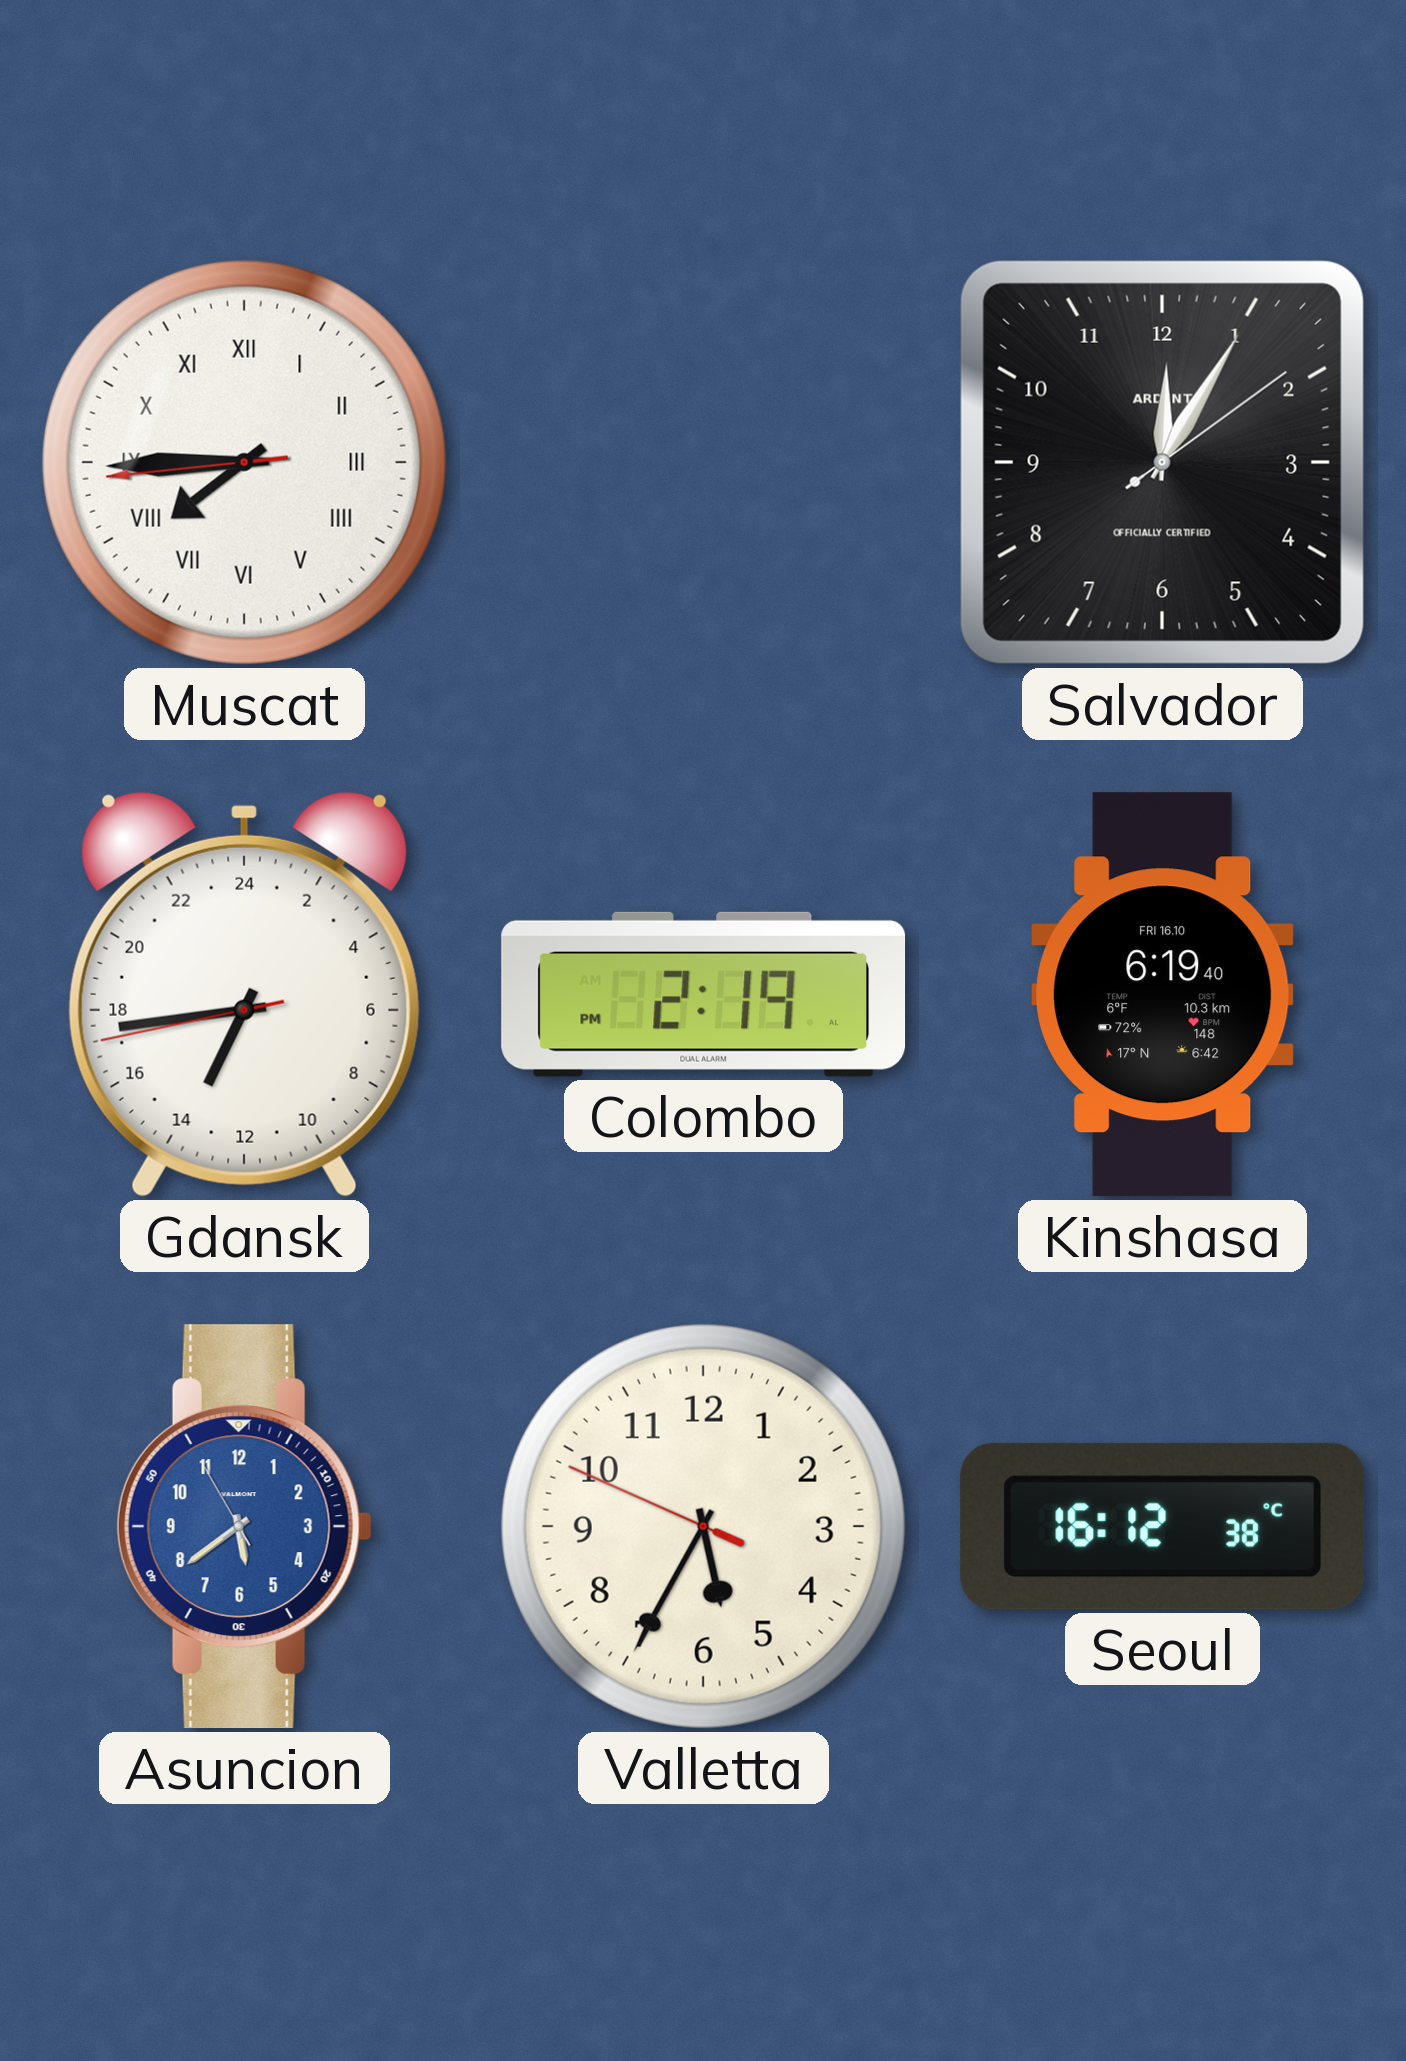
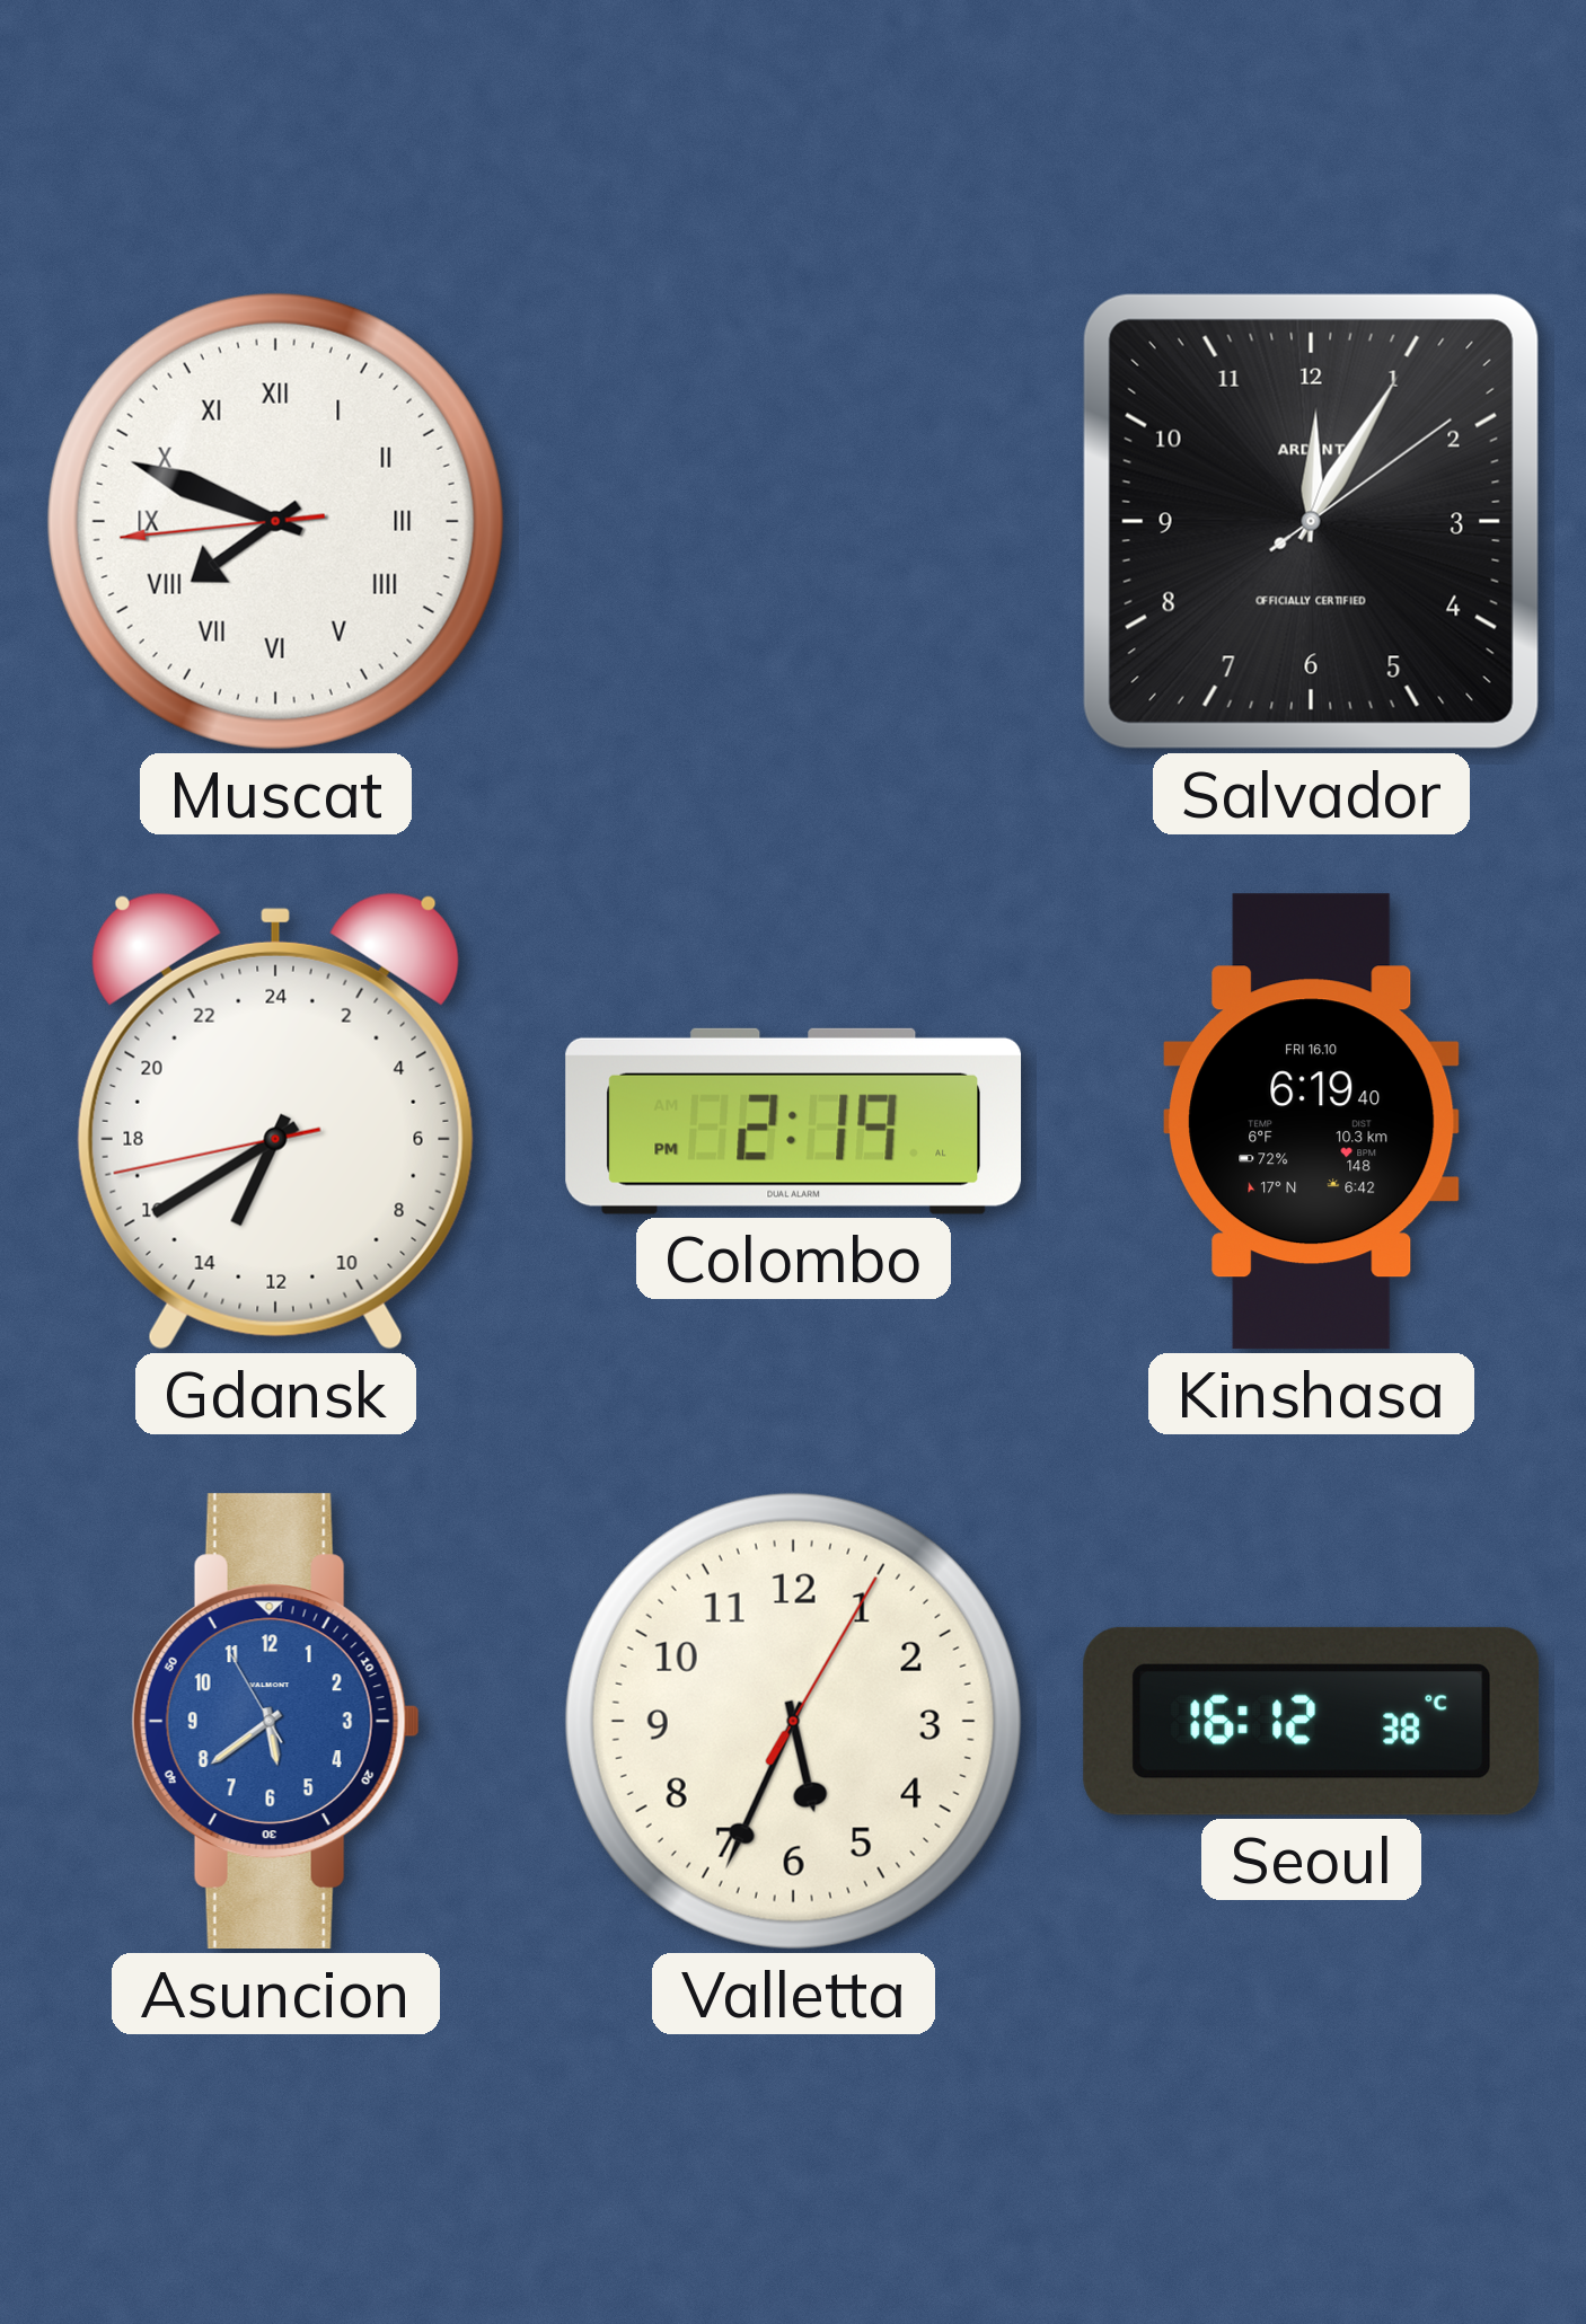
Muscat: 7:44 -> 7:48 (275, 521)
Gdansk: 13:43 -> 13:39 (275, 1121)
Valletta: 5:34:49 -> 5:34:05 (793, 1721)
